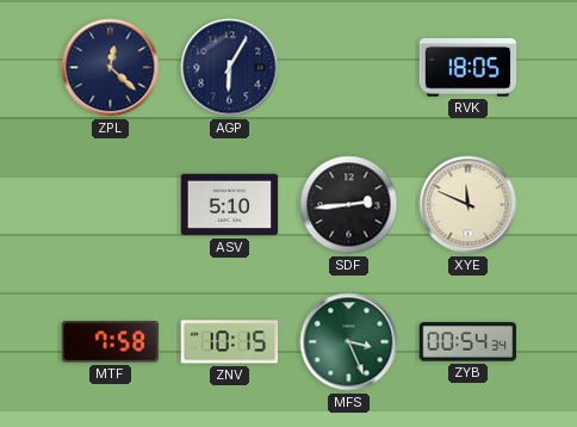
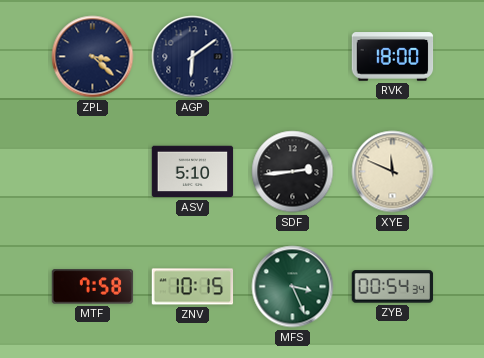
ZPL: 12:22 -> 3:22 (93, 57)
AGP: 6:05 -> 6:09 (193, 57)
RVK: 18:05 -> 18:00 (393, 57)
